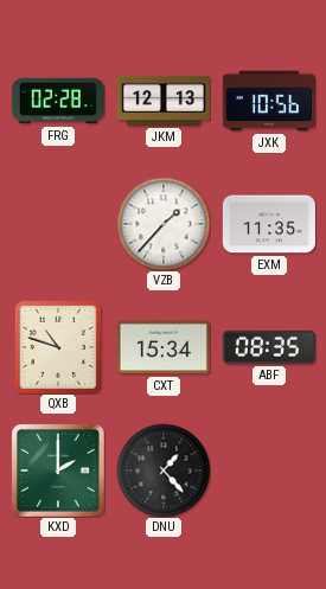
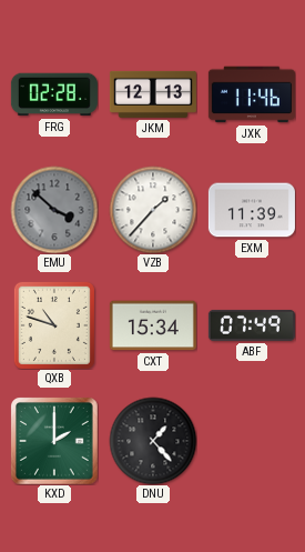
JXK: 10:56 -> 11:46 (252, 94)
EMU: none -> 3:52 (54, 210)
EXM: 11:35 -> 11:39 (252, 210)
ABF: 08:35 -> 07:49 (252, 325)
